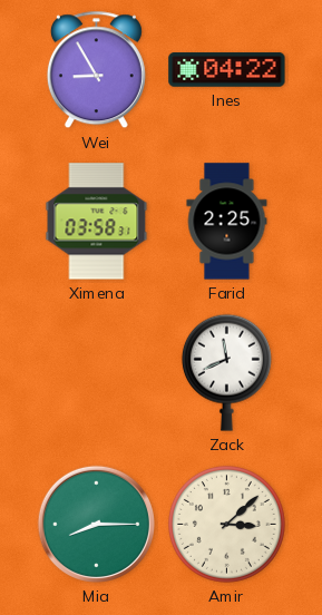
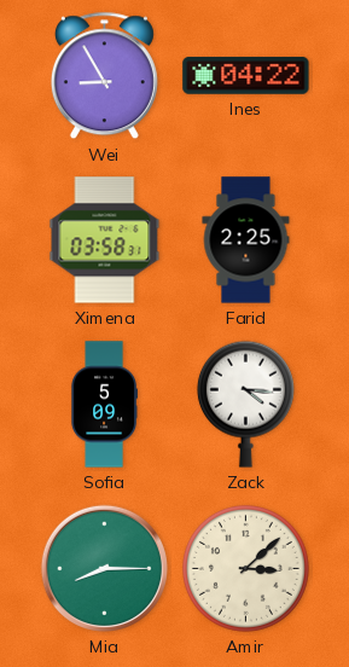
Sofia: none -> 5:09 (104, 405)
Zack: 11:41 -> 4:16 (245, 404)
